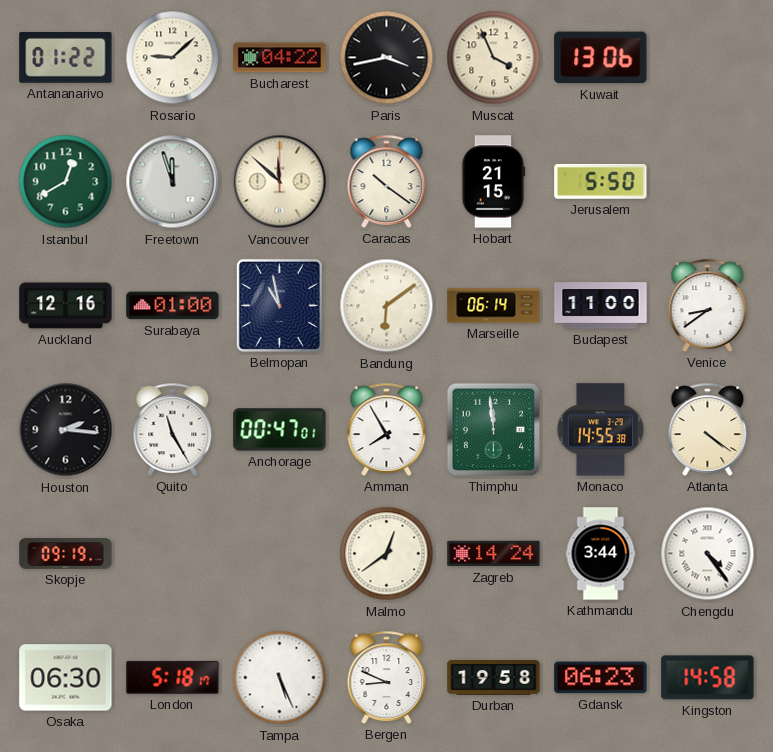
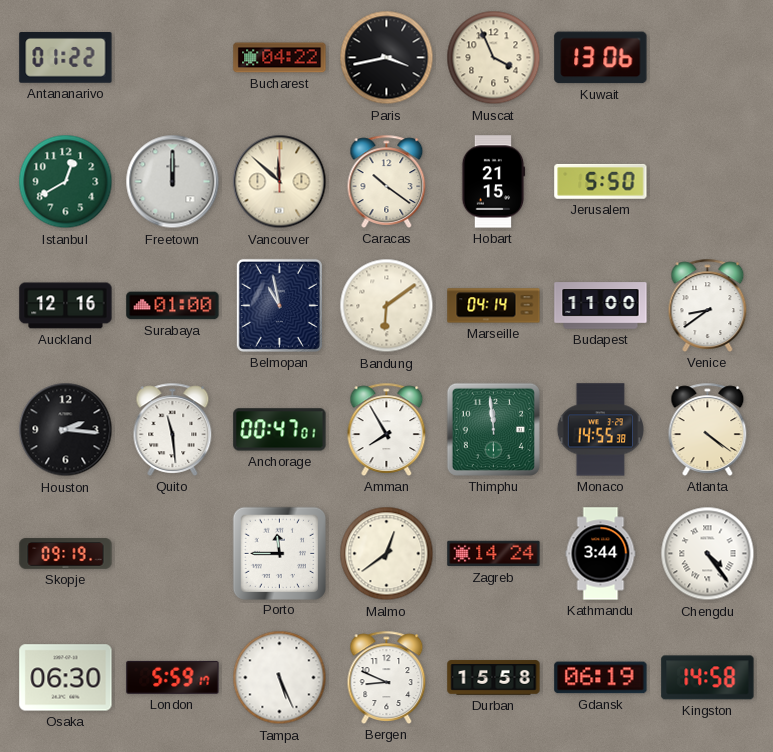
Rosario: 9:08 -> none (173, 58)
Freetown: 11:57 -> 12:00 (173, 182)
Marseille: 06:14 -> 04:14 (494, 306)
Quito: 11:25 -> 11:29 (173, 429)
Porto: none -> 11:45 (279, 553)
London: 5:18 -> 5:59 (173, 677)
Durban: 19:58 -> 15:58 (494, 678)
Gdansk: 06:23 -> 06:19 (601, 678)
